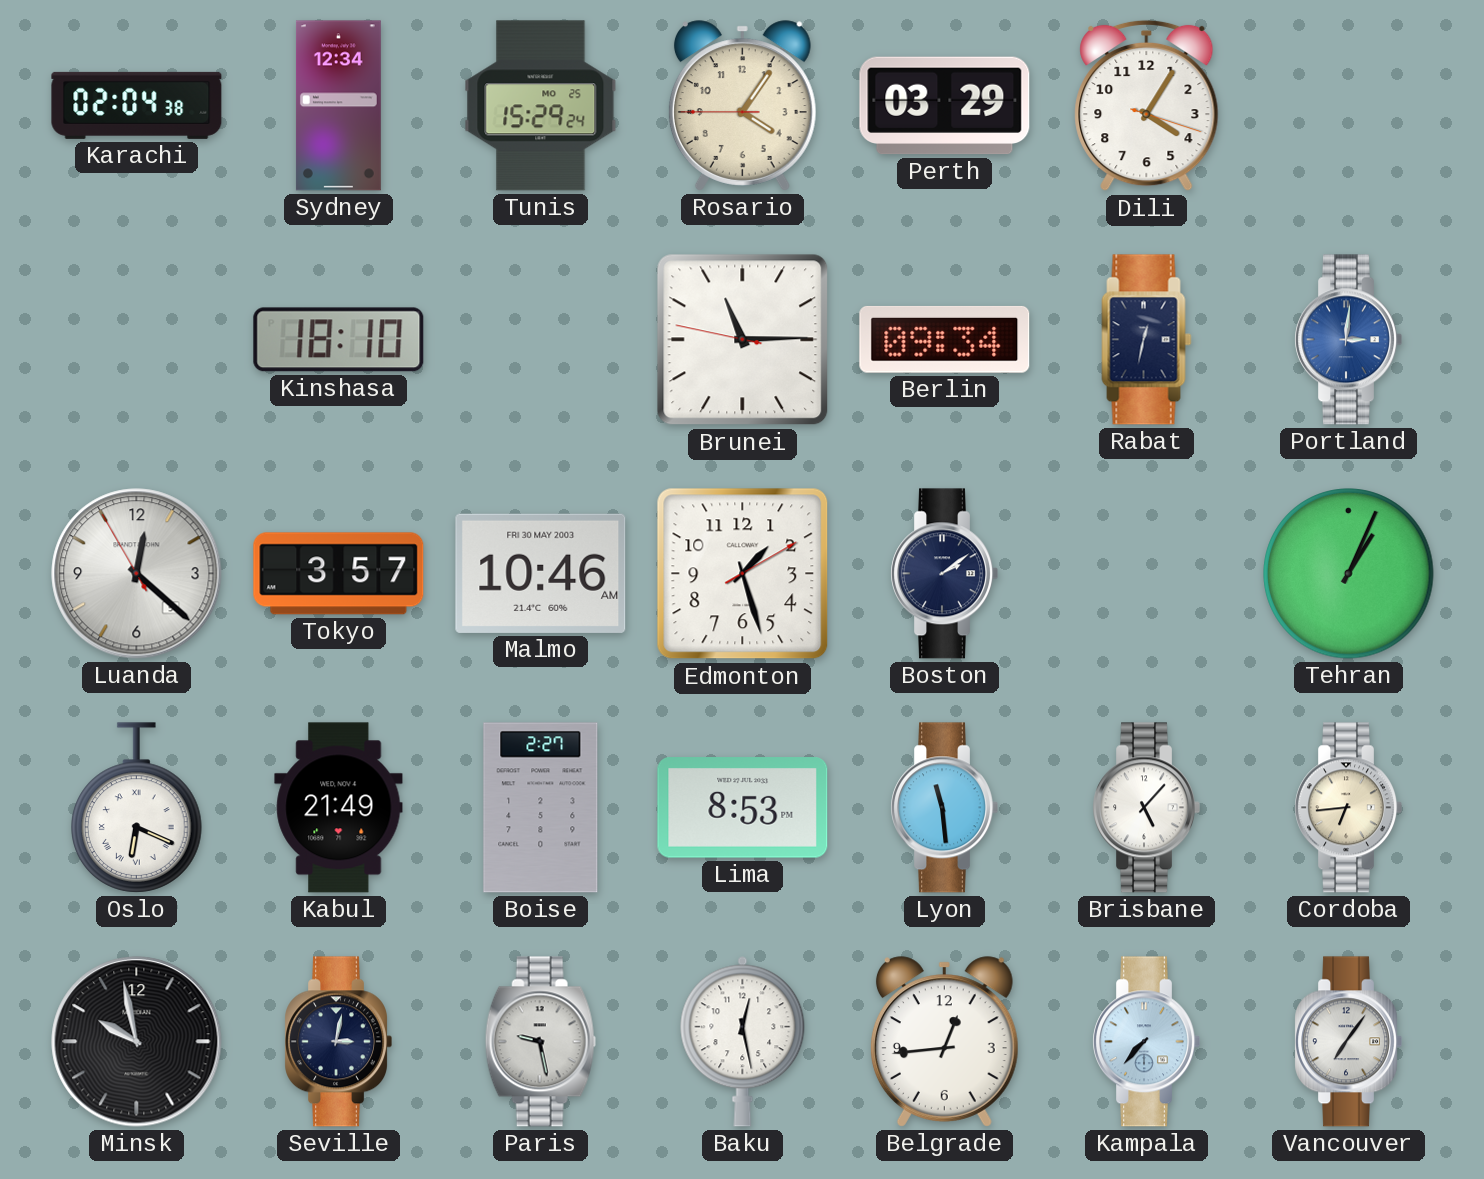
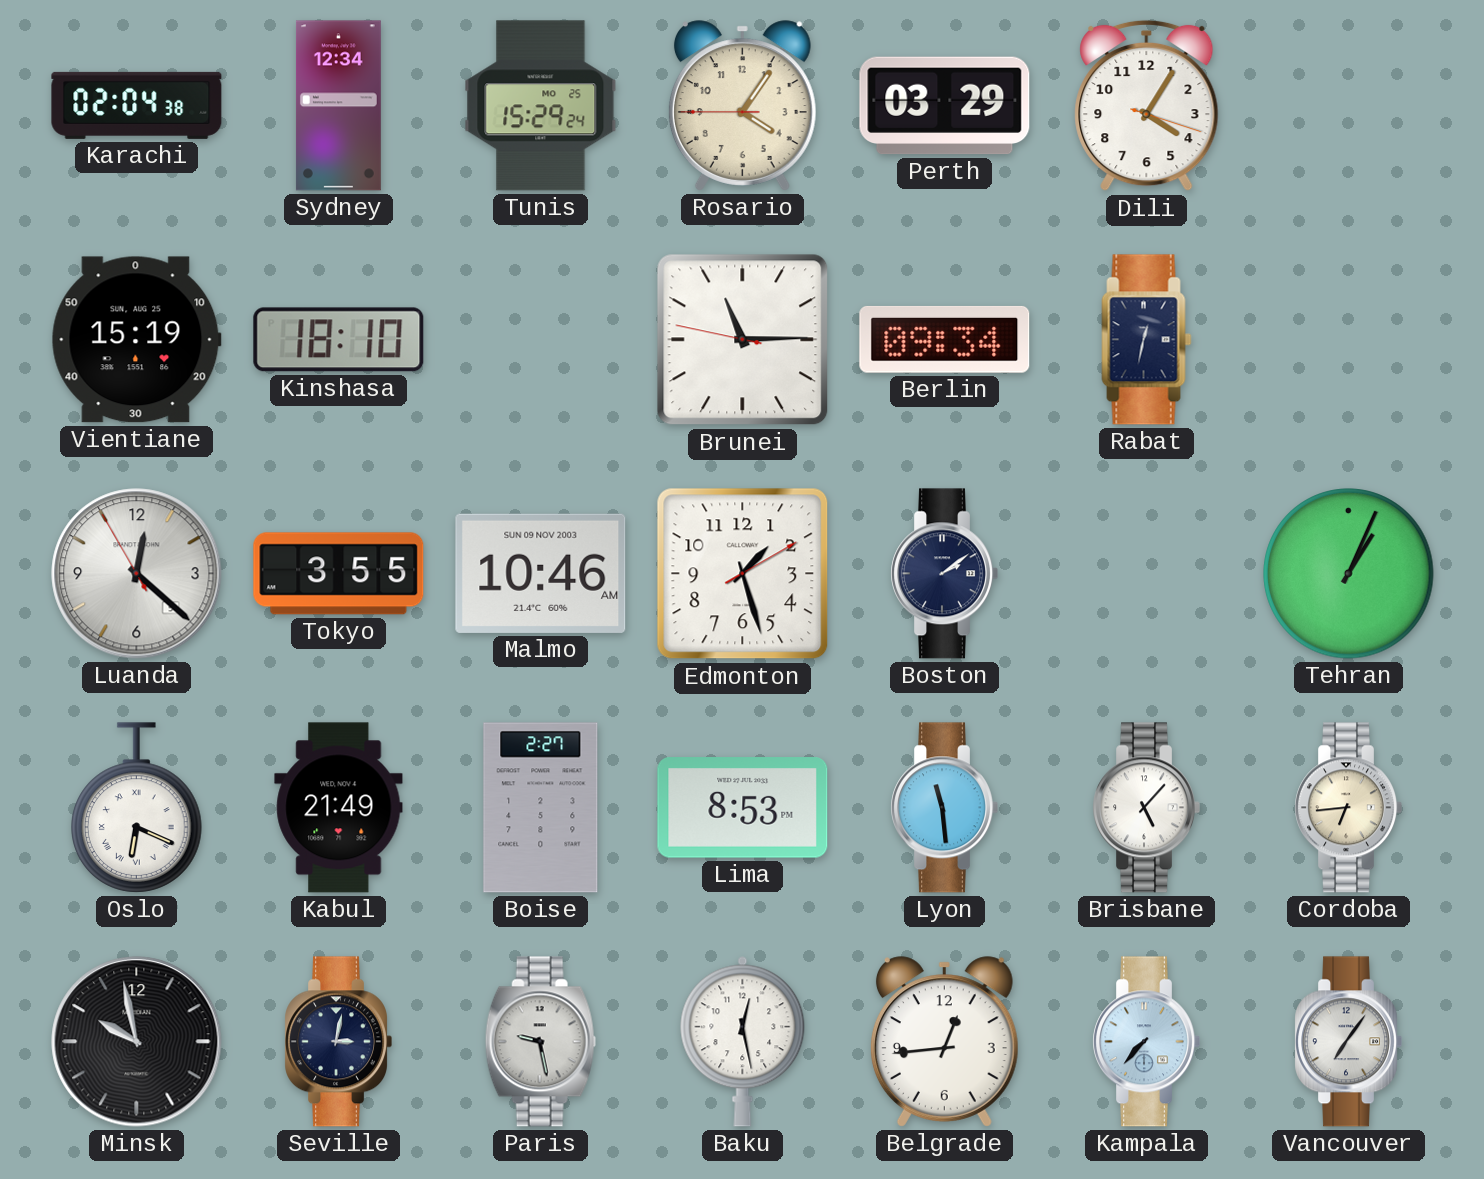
Vientiane: none -> 15:19 (136, 340)
Portland: 3:01 -> none (1348, 340)
Tokyo: 3:57 -> 3:55 (339, 574)
Malmo date: FRI 30 MAY 2003 -> SUN 09 NOV 2003 (541, 573)
